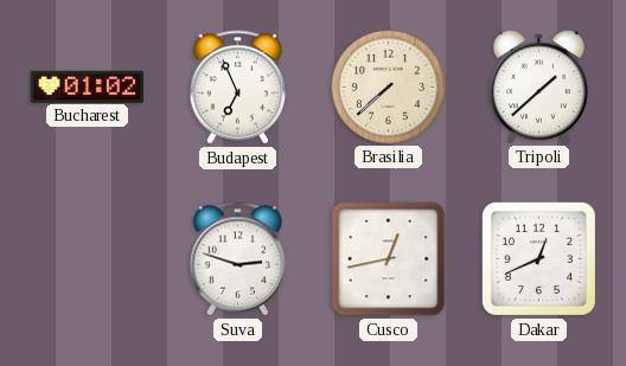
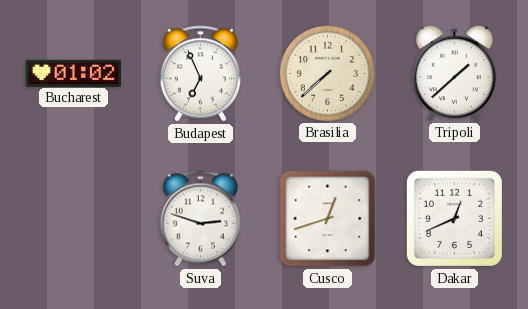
Cusco: 12:43 -> 12:42 (328, 219)
